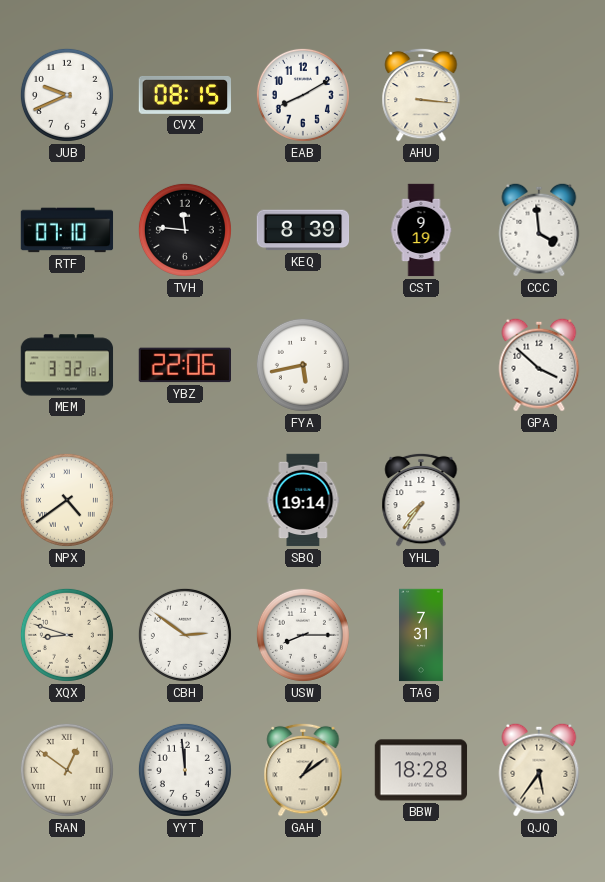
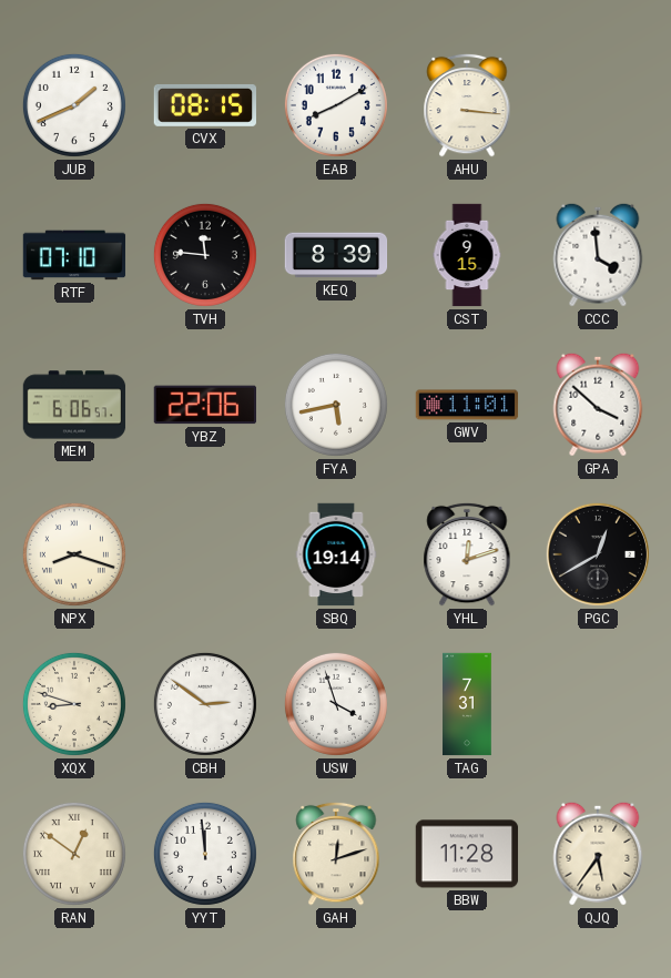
JUB: 9:41 -> 1:41 (74, 105)
CST: 9:19 -> 9:15 (467, 255)
MEM: 3:32 -> 6:06 (74, 405)
GWV: none -> 11:01 (467, 405)
NPX: 4:39 -> 8:18 (74, 554)
YHL: 7:36 -> 12:12 (467, 554)
PGC: none -> 12:40 (598, 554)
USW: 8:15 -> 3:57 (336, 704)
GAH: 1:09 -> 12:12 (336, 854)
BBW: 18:28 -> 11:28 (467, 854)
